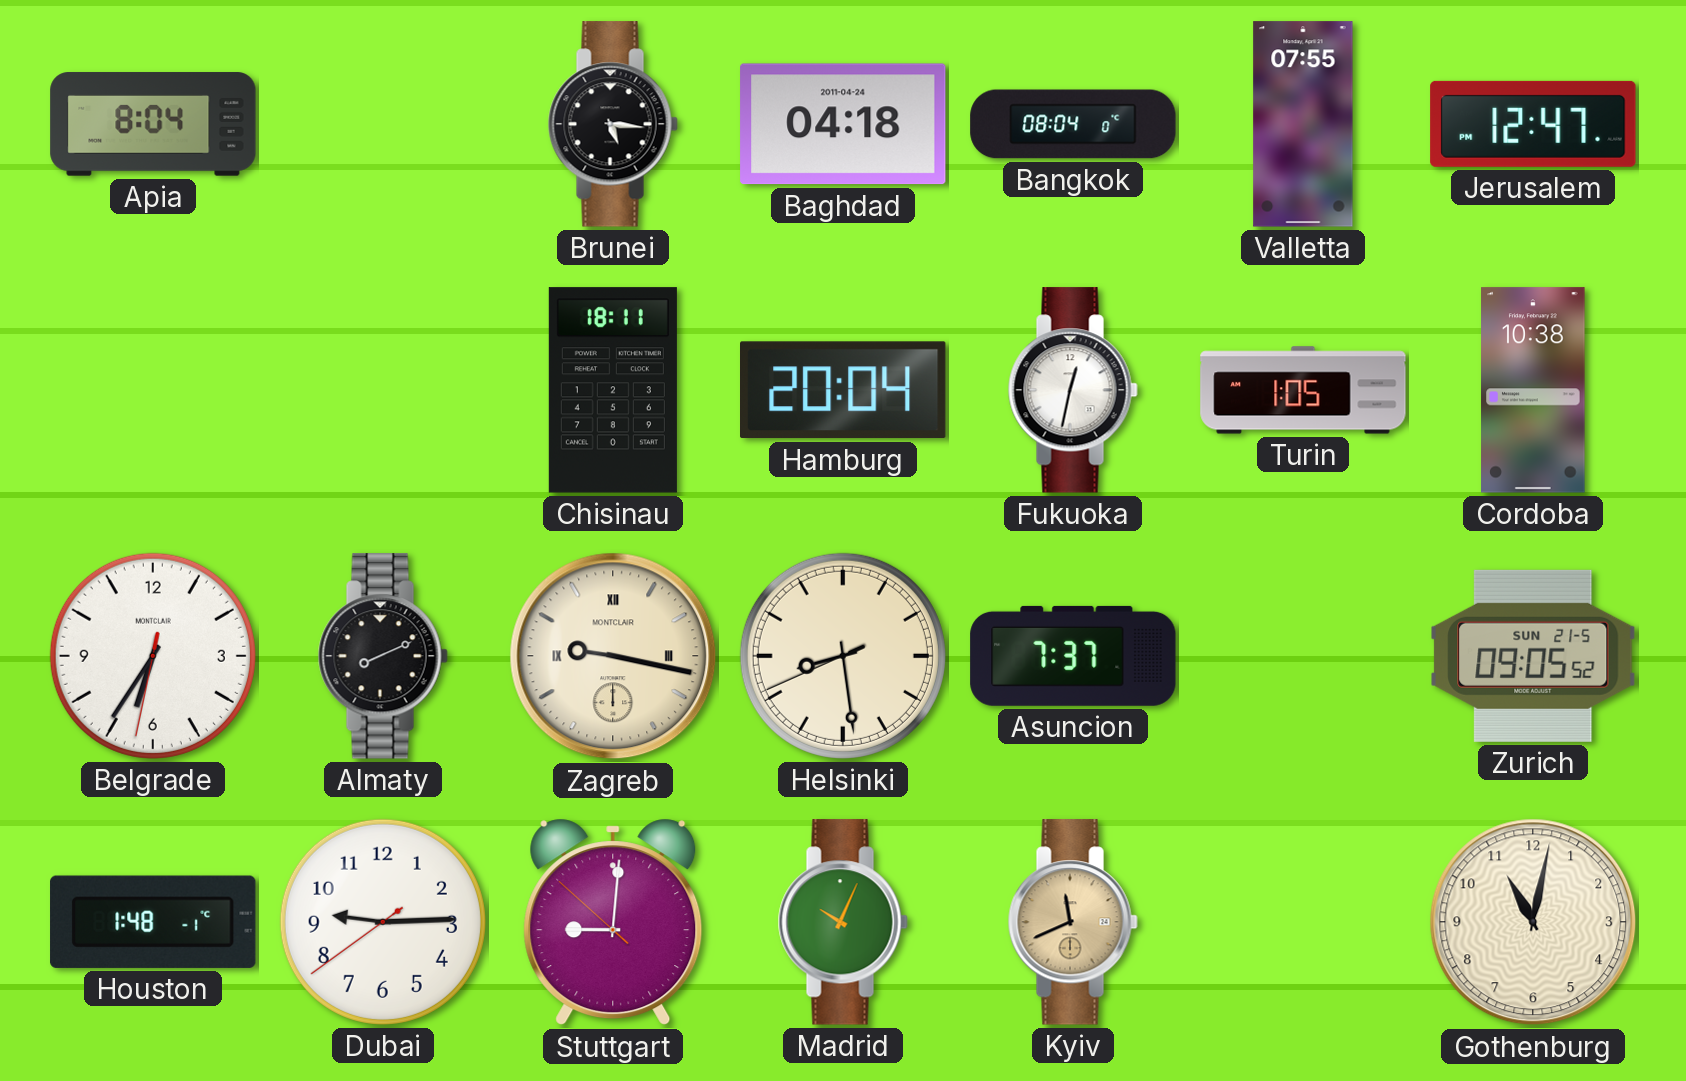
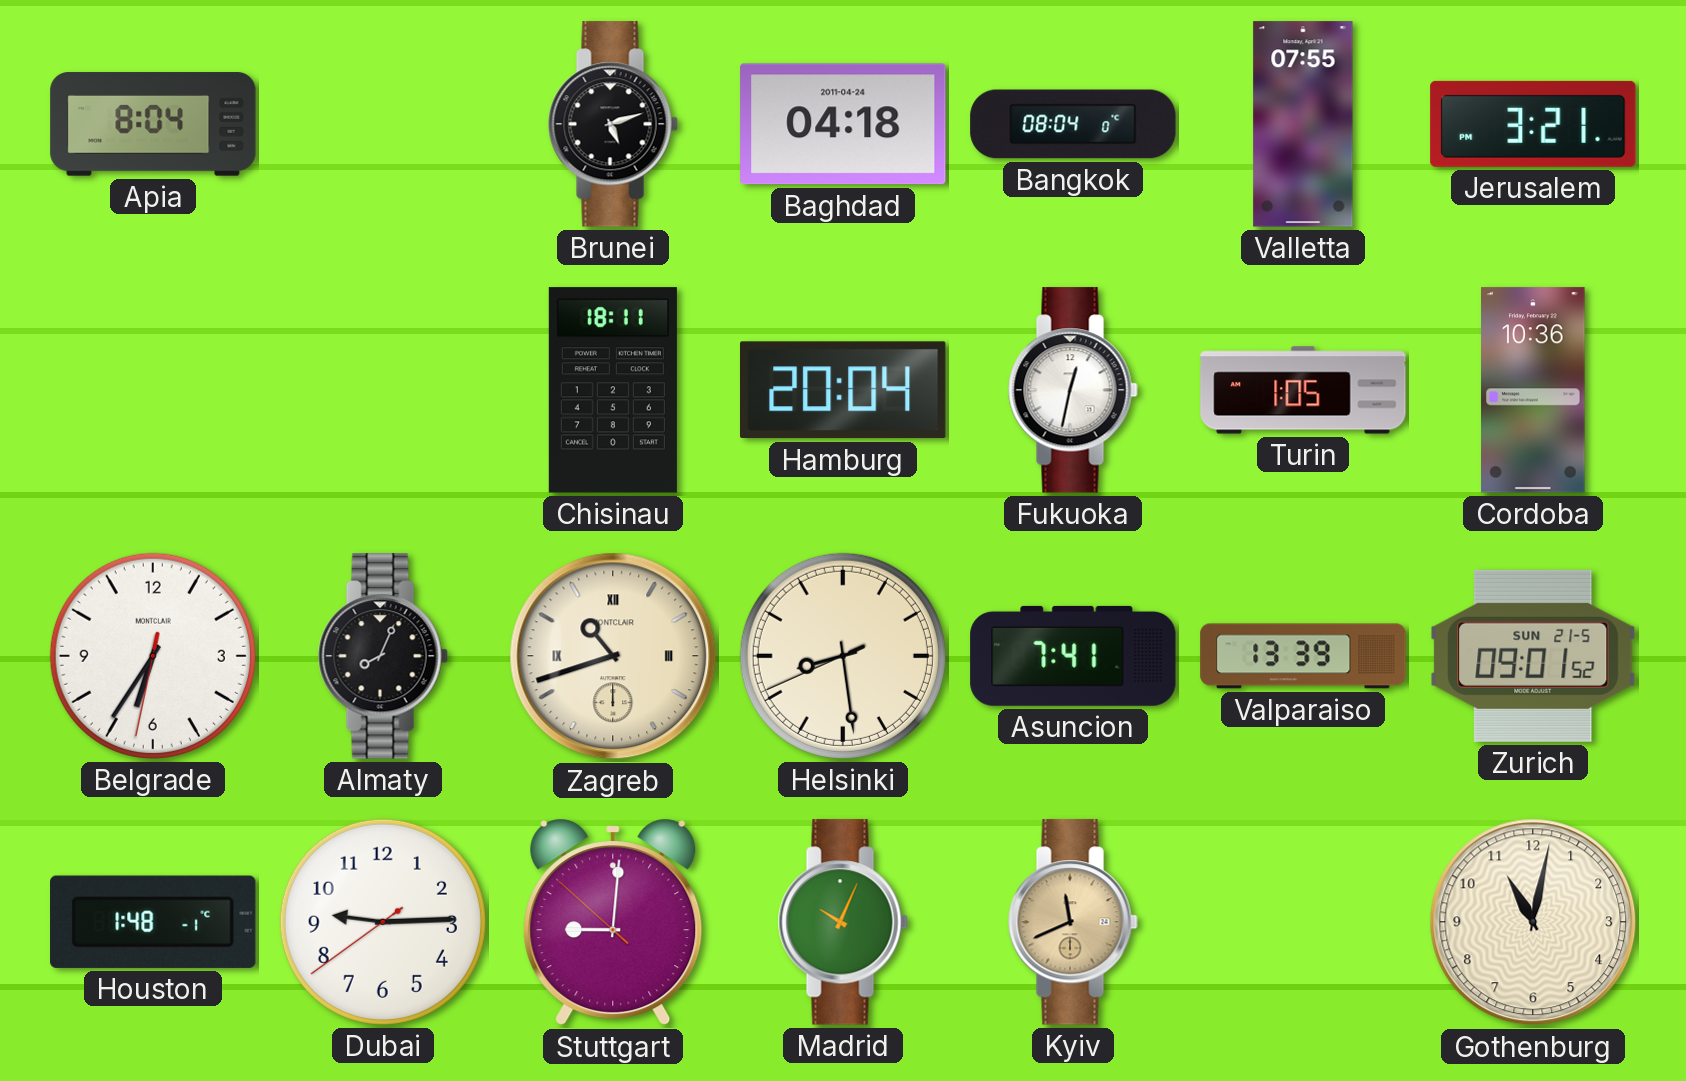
Brunei: 5:16 -> 5:12 (613, 124)
Jerusalem: 12:47 -> 3:21 (1533, 124)
Cordoba: 10:38 -> 10:36 (1533, 390)
Almaty: 8:11 -> 8:04 (383, 656)
Zagreb: 9:17 -> 10:42 (613, 656)
Asuncion: 7:37 -> 7:41 (1073, 656)
Valparaiso: none -> 13:39 (1303, 656)
Zurich: 09:05 -> 09:01 (1533, 656)
